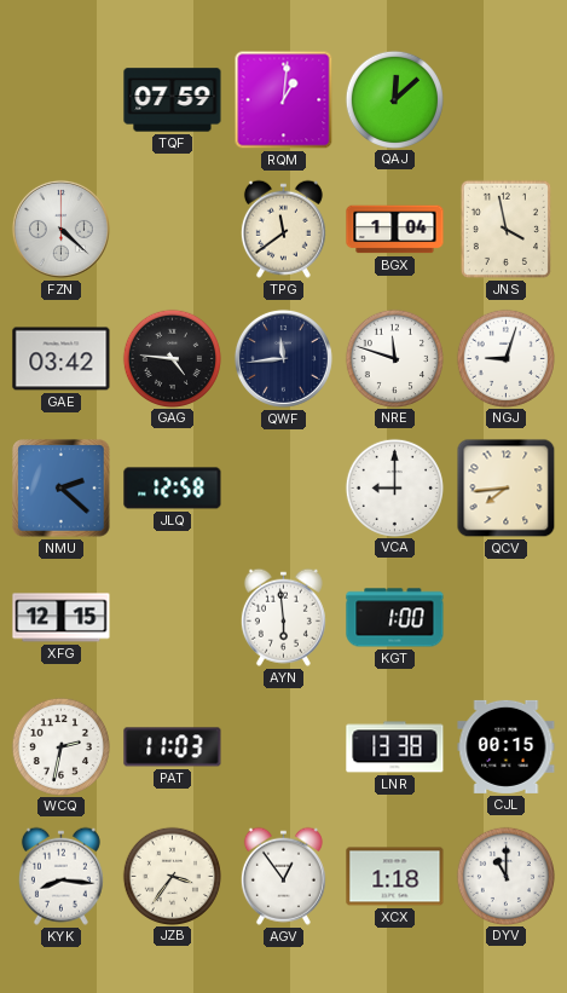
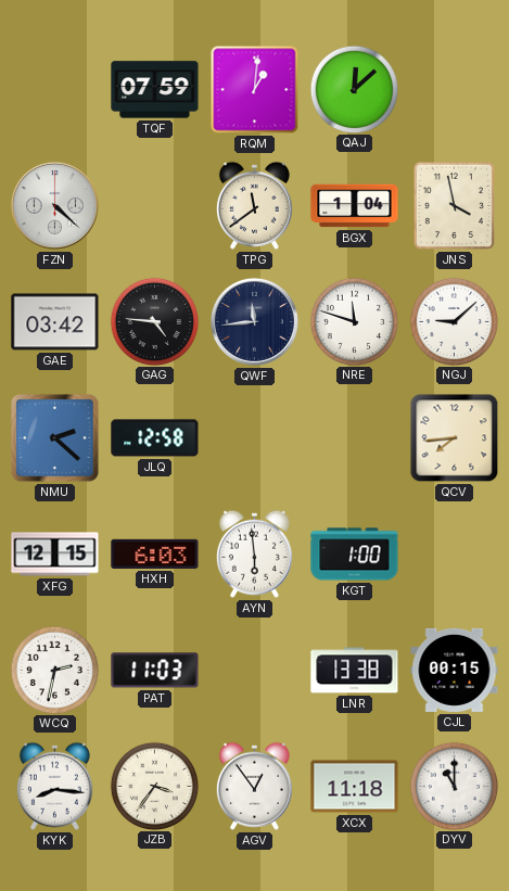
NGJ: 9:03 -> 9:08 (454, 321)
VCA: 9:00 -> none (394, 487)
HXH: none -> 6:03 (155, 553)
XCX: 1:18 -> 11:18 (355, 787)
